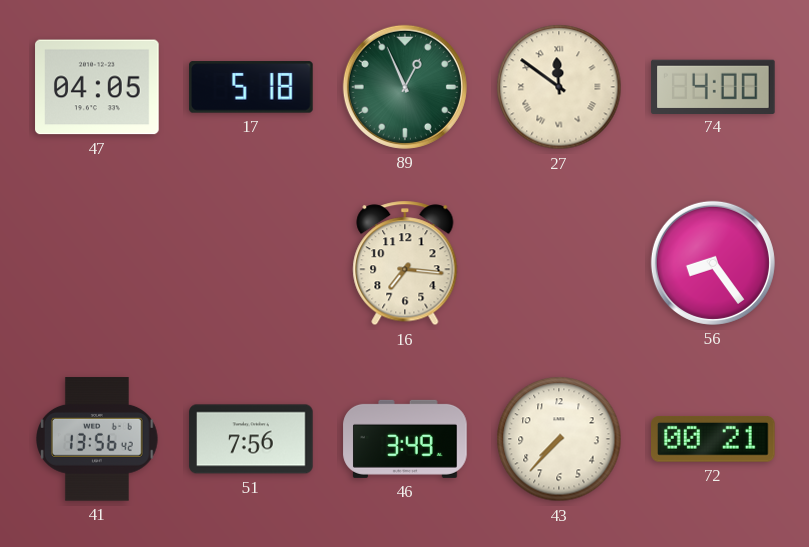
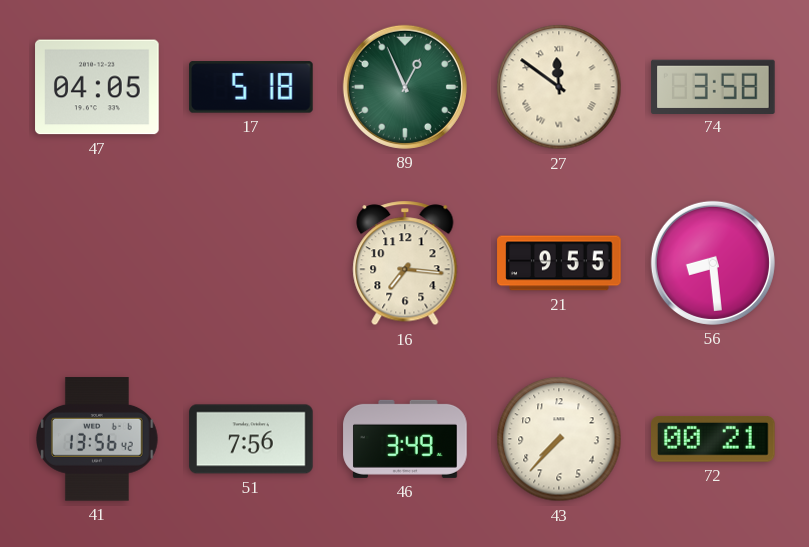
74: 4:00 -> 3:58 (713, 86)
21: none -> 9:55 (559, 263)
56: 8:24 -> 8:29 (713, 263)
